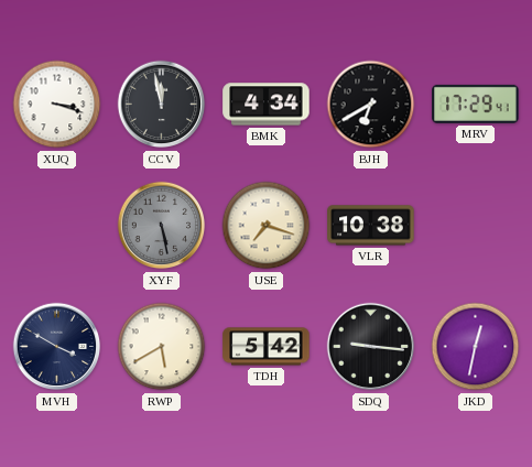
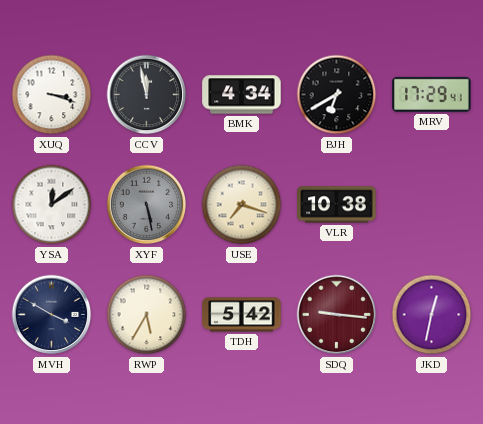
YSA: none -> 12:09 (52, 205)
RWP: 5:40 -> 5:35 (147, 315)
SDQ dial: black -> burgundy (337, 315)
